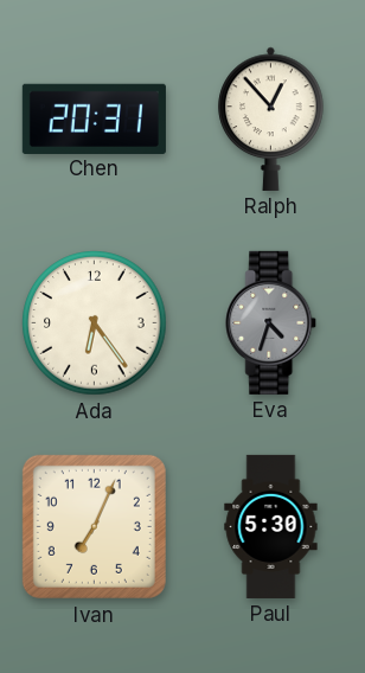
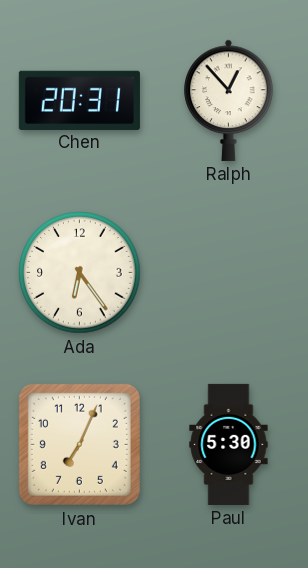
Eva: 4:33 -> none (271, 322)
